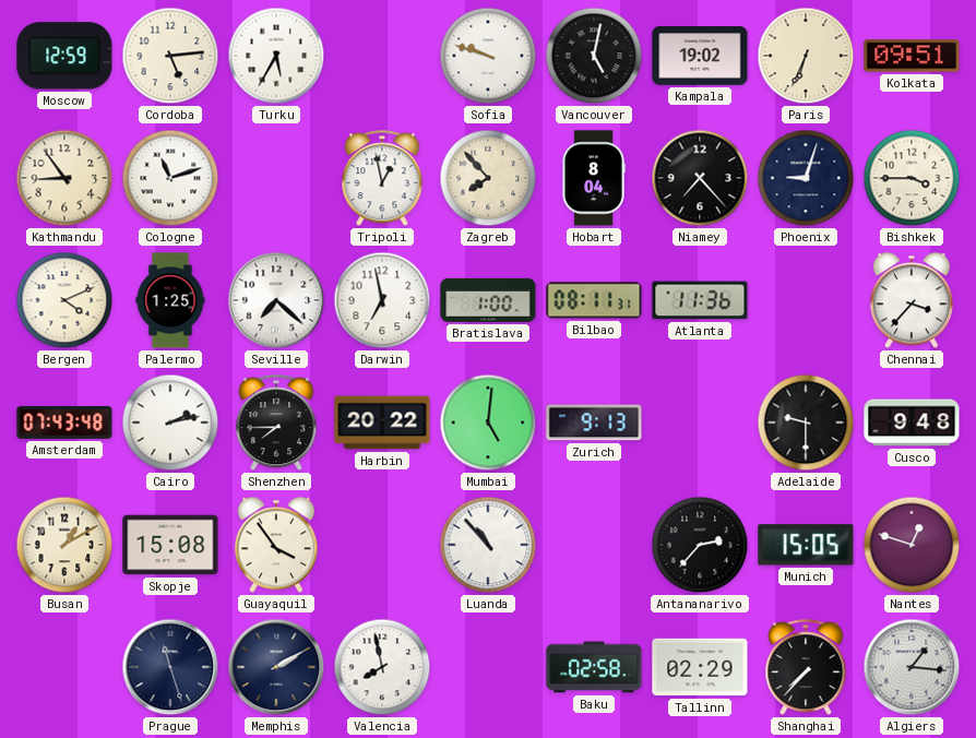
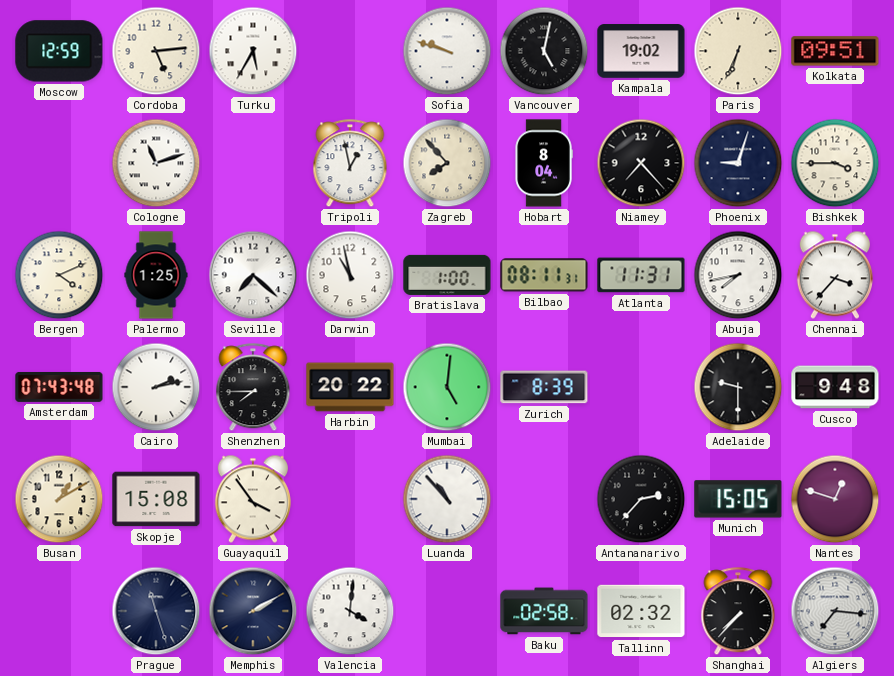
Kathmandu: 8:54 -> none (64, 178)
Darwin: 6:58 -> 10:58 (350, 275)
Atlanta: 11:36 -> 11:31 (641, 275)
Abuja: none -> 7:43 (738, 275)
Zurich: 9:13 -> 8:39 (544, 387)
Valencia: 7:58 -> 4:01 (350, 611)
Tallinn: 02:29 -> 02:32 (641, 611)
Algiers: 1:16 -> 7:16 (835, 611)
